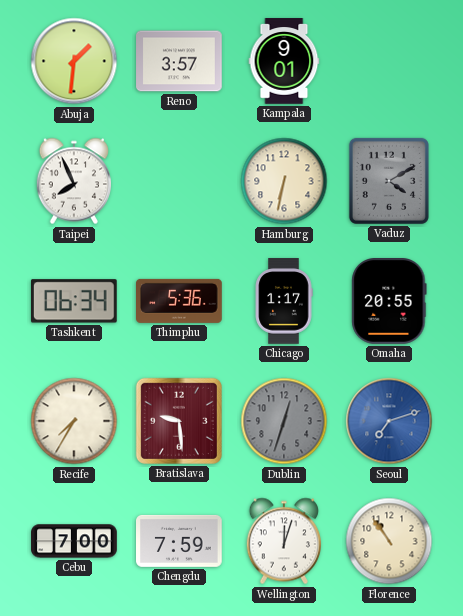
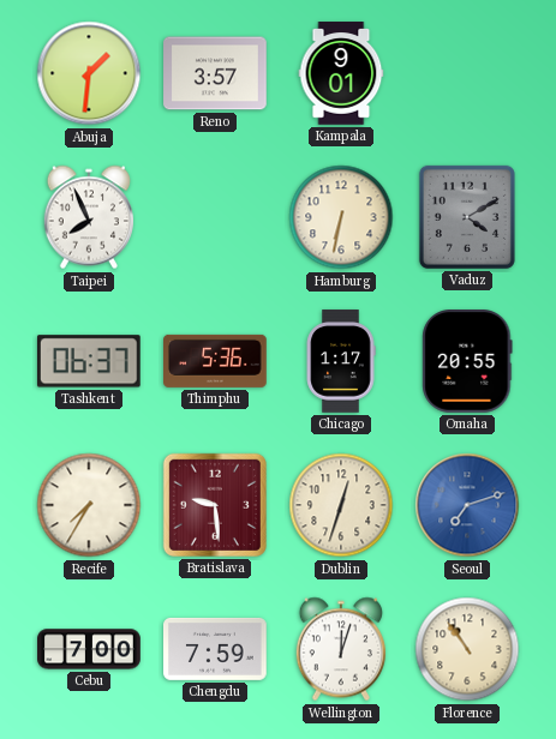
Tashkent: 06:34 -> 06:37 (89, 361)
Dublin dial: grey -> cream (341, 505)
